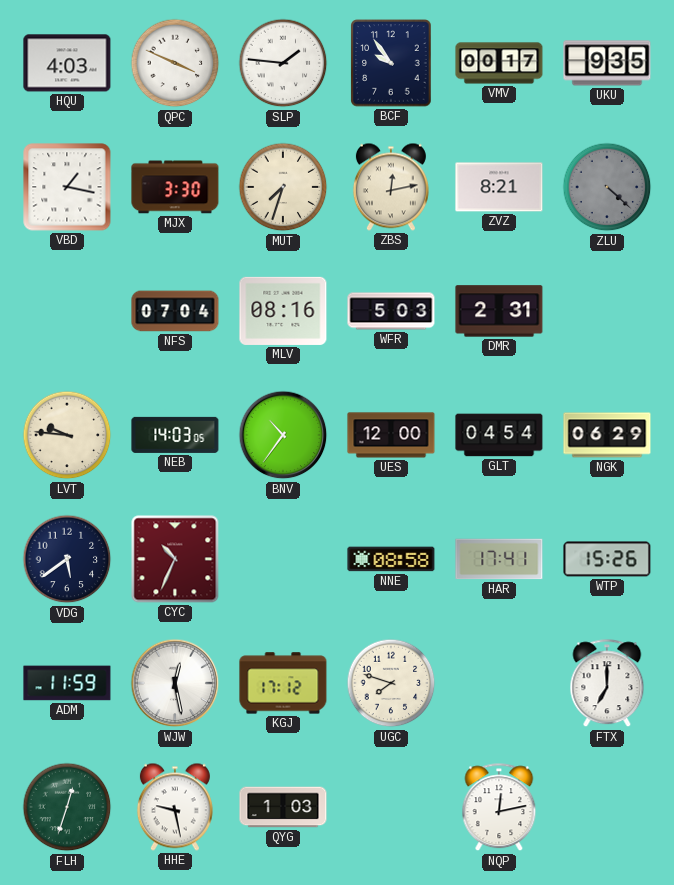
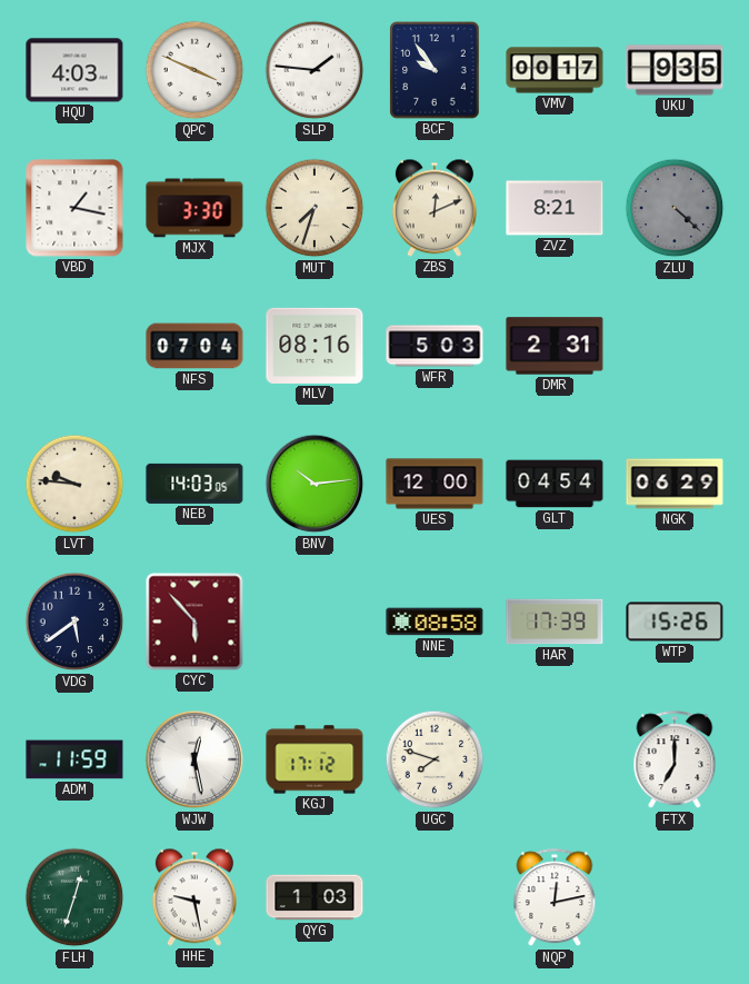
ZBS: 12:13 -> 12:11 (435, 208)
BNV: 10:36 -> 10:14 (314, 484)
CYC: 10:34 -> 5:53 (194, 622)
HAR: 17:41 -> 17:39 (555, 622)
